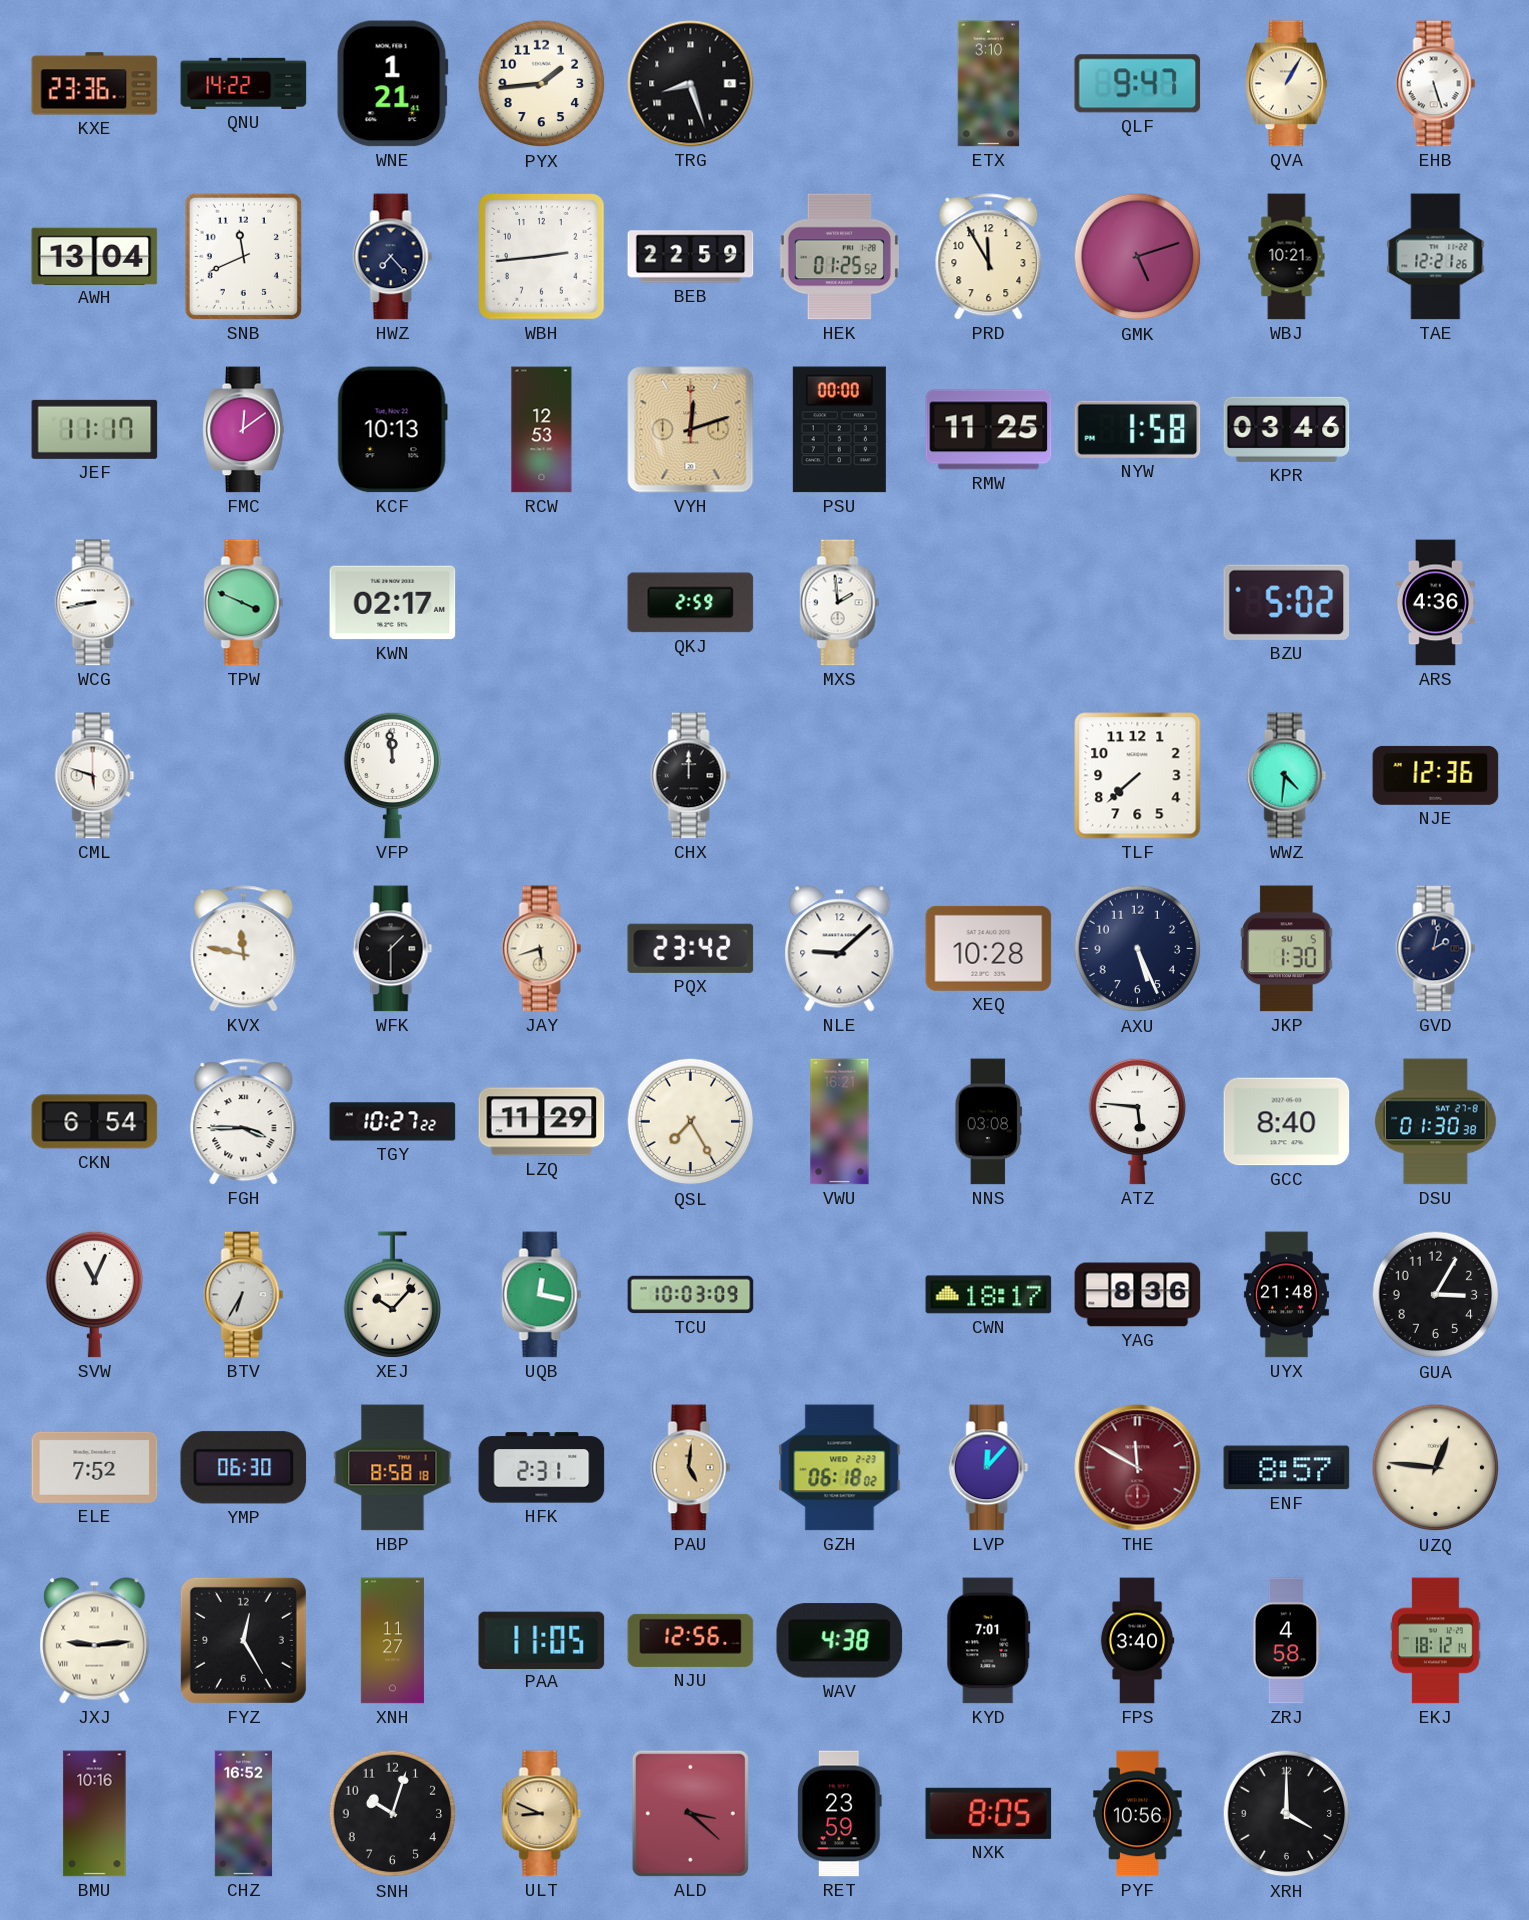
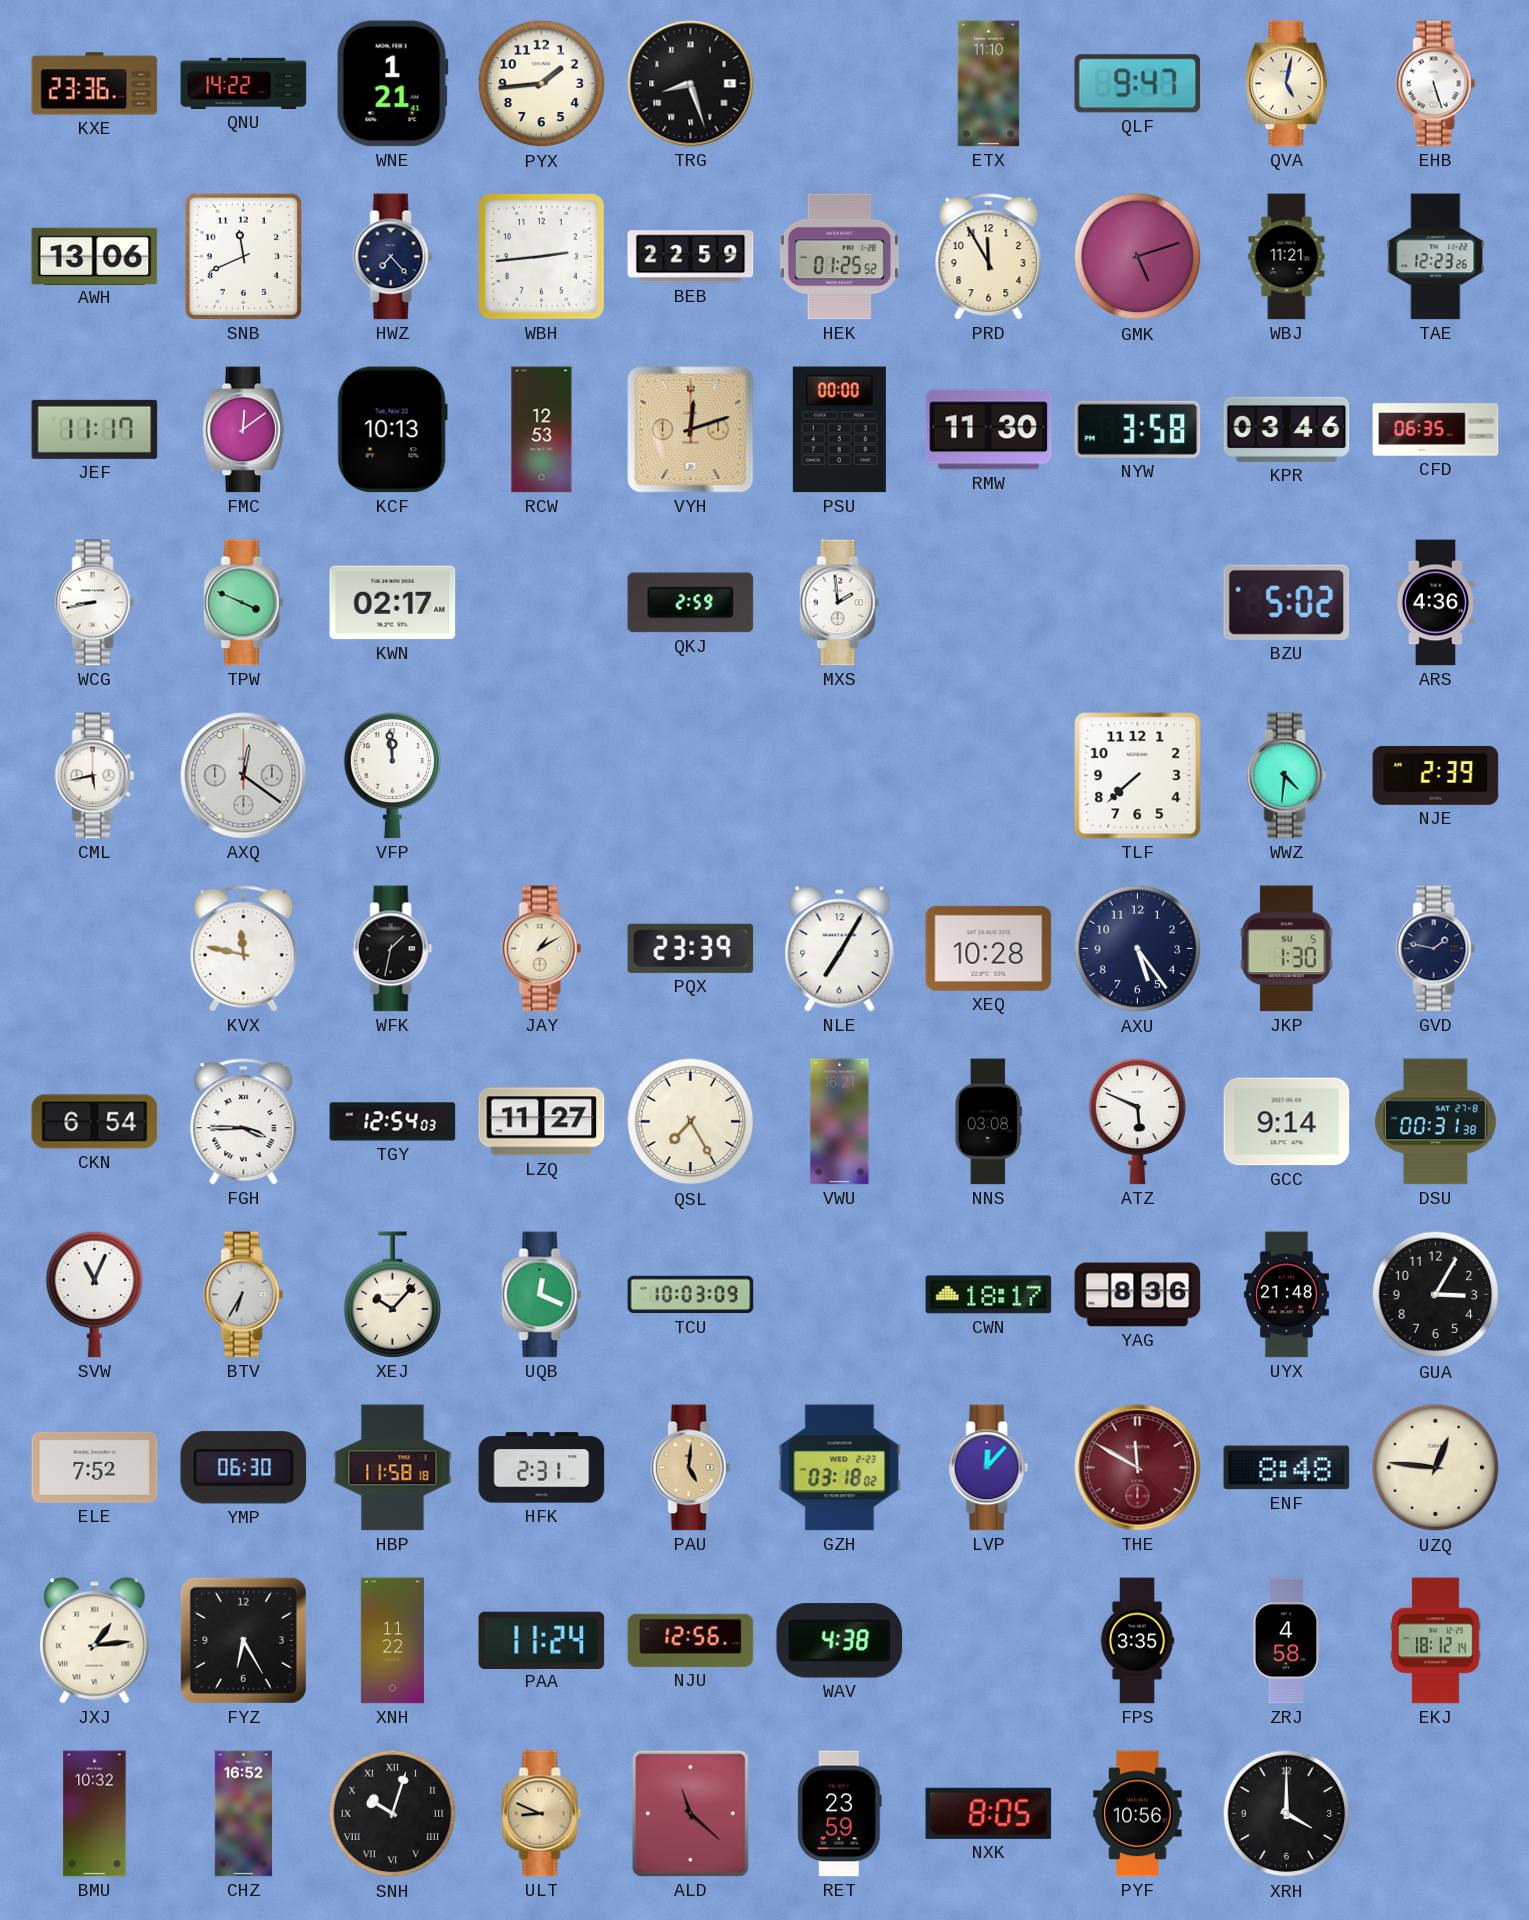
ETX: 3:10 -> 11:10 (989, 84)
QVA: 1:05 -> 5:02 (1287, 84)
AWH: 13:04 -> 13:06 (95, 256)
WBJ: 10:21 -> 11:21 (1287, 257)
TAE: 12:21 -> 12:23 (1436, 257)
RMW: 11:25 -> 11:30 (989, 430)
NYW: 1:58 -> 3:58 (1138, 429)
CFD: none -> 06:35 (1436, 430)
CML: 5:48 -> 5:43 (95, 776)
AXQ: none -> 12:21 (244, 776)
CHX: 12:00 -> none (691, 776)
NJE: 12:36 -> 2:39 (1436, 775)
WFK: 1:30 -> 1:32 (393, 949)
JAY: 5:42 -> 1:10 (542, 949)
PQX: 23:42 -> 23:39 (691, 948)
NLE: 9:08 -> 7:05 (840, 949)
AXU: 5:26 -> 5:24 (1138, 949)
GVD: 2:02 -> 1:47 (1436, 949)
TGY: 10:27 -> 12:54 (393, 1122)
LZQ: 11:29 -> 11:27 (542, 1122)
ATZ: 5:46 -> 5:49 (1138, 1121)
GCC: 8:40 -> 9:14 (1287, 1122)
DSU: 01:30 -> 00:31 (1435, 1122)
UQB: 12:17 -> 12:19 (542, 1295)
HBP: 8:58 -> 11:58 (393, 1468)
GZH: 06:18 -> 03:18 (840, 1468)
ENF: 8:57 -> 8:48 (1287, 1468)
JXJ: 9:14 -> 1:14 (95, 1641)
FYZ: 12:25 -> 6:25 (243, 1640)
XNH: 11:27 -> 11:22 (392, 1641)
PAA: 11:05 -> 11:24 (542, 1640)
KYD: 7:01 -> none (989, 1641)
FPS: 3:40 -> 3:35 (1137, 1641)
BMU: 10:16 -> 10:32 (95, 1814)
SNH numerals: Arabic -> Roman (393, 1814)
ALD: 3:22 -> 11:22 (690, 1813)
